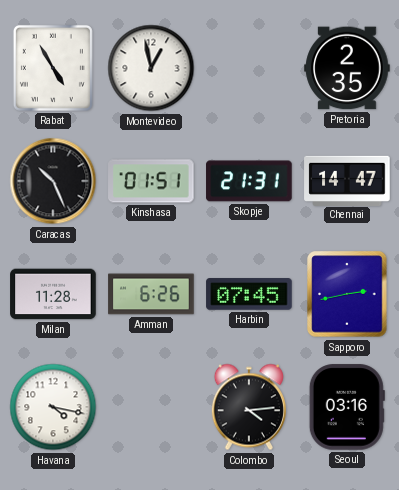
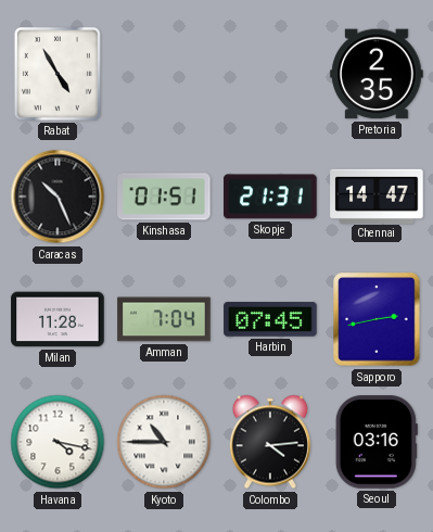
Montevideo: 12:58 -> none (151, 68)
Amman: 6:26 -> 7:04 (164, 319)
Kyoto: none -> 10:45 (164, 442)
